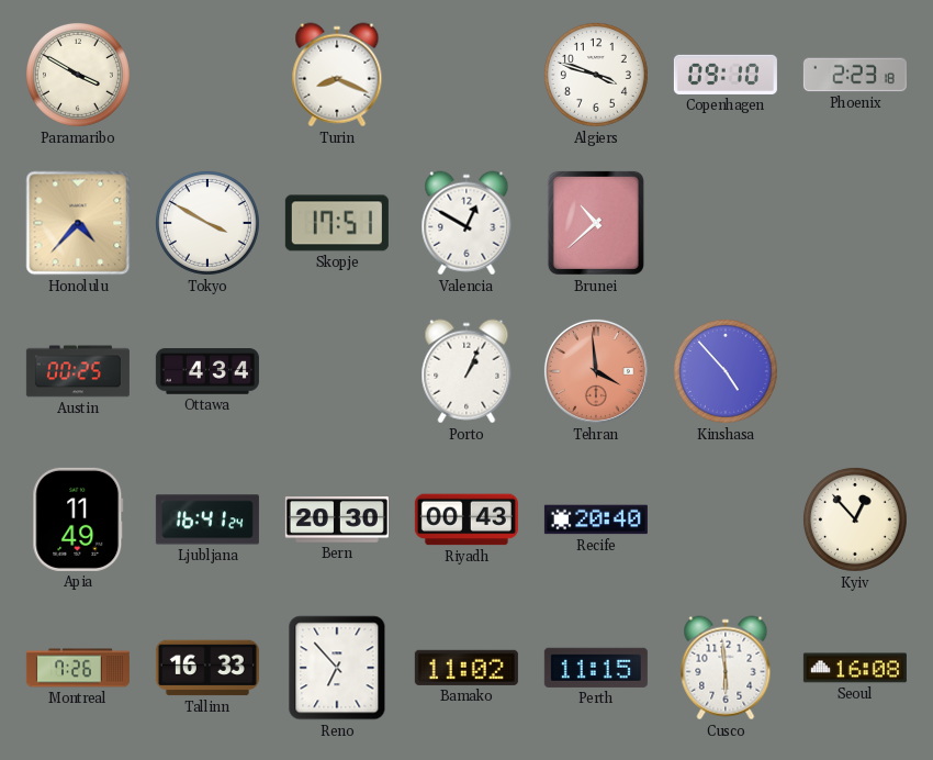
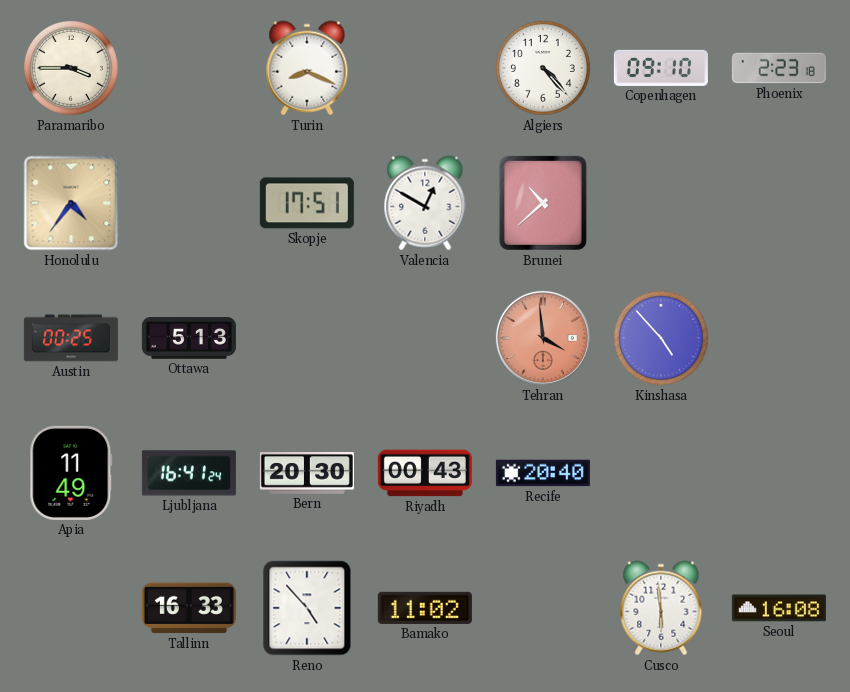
Paramaribo: 3:50 -> 3:45 (71, 68)
Algiers: 3:48 -> 4:23 (543, 68)
Honolulu: 4:37 -> 4:36 (71, 203)
Tokyo: 3:50 -> none (207, 223)
Ottawa: 4:34 -> 5:13 (189, 338)
Porto: 1:04 -> none (466, 371)
Kyiv: 12:53 -> none (855, 519)
Montreal: 7:26 -> none (78, 668)
Reno: 6:53 -> 4:53 (307, 608)
Perth: 11:15 -> none (596, 668)
